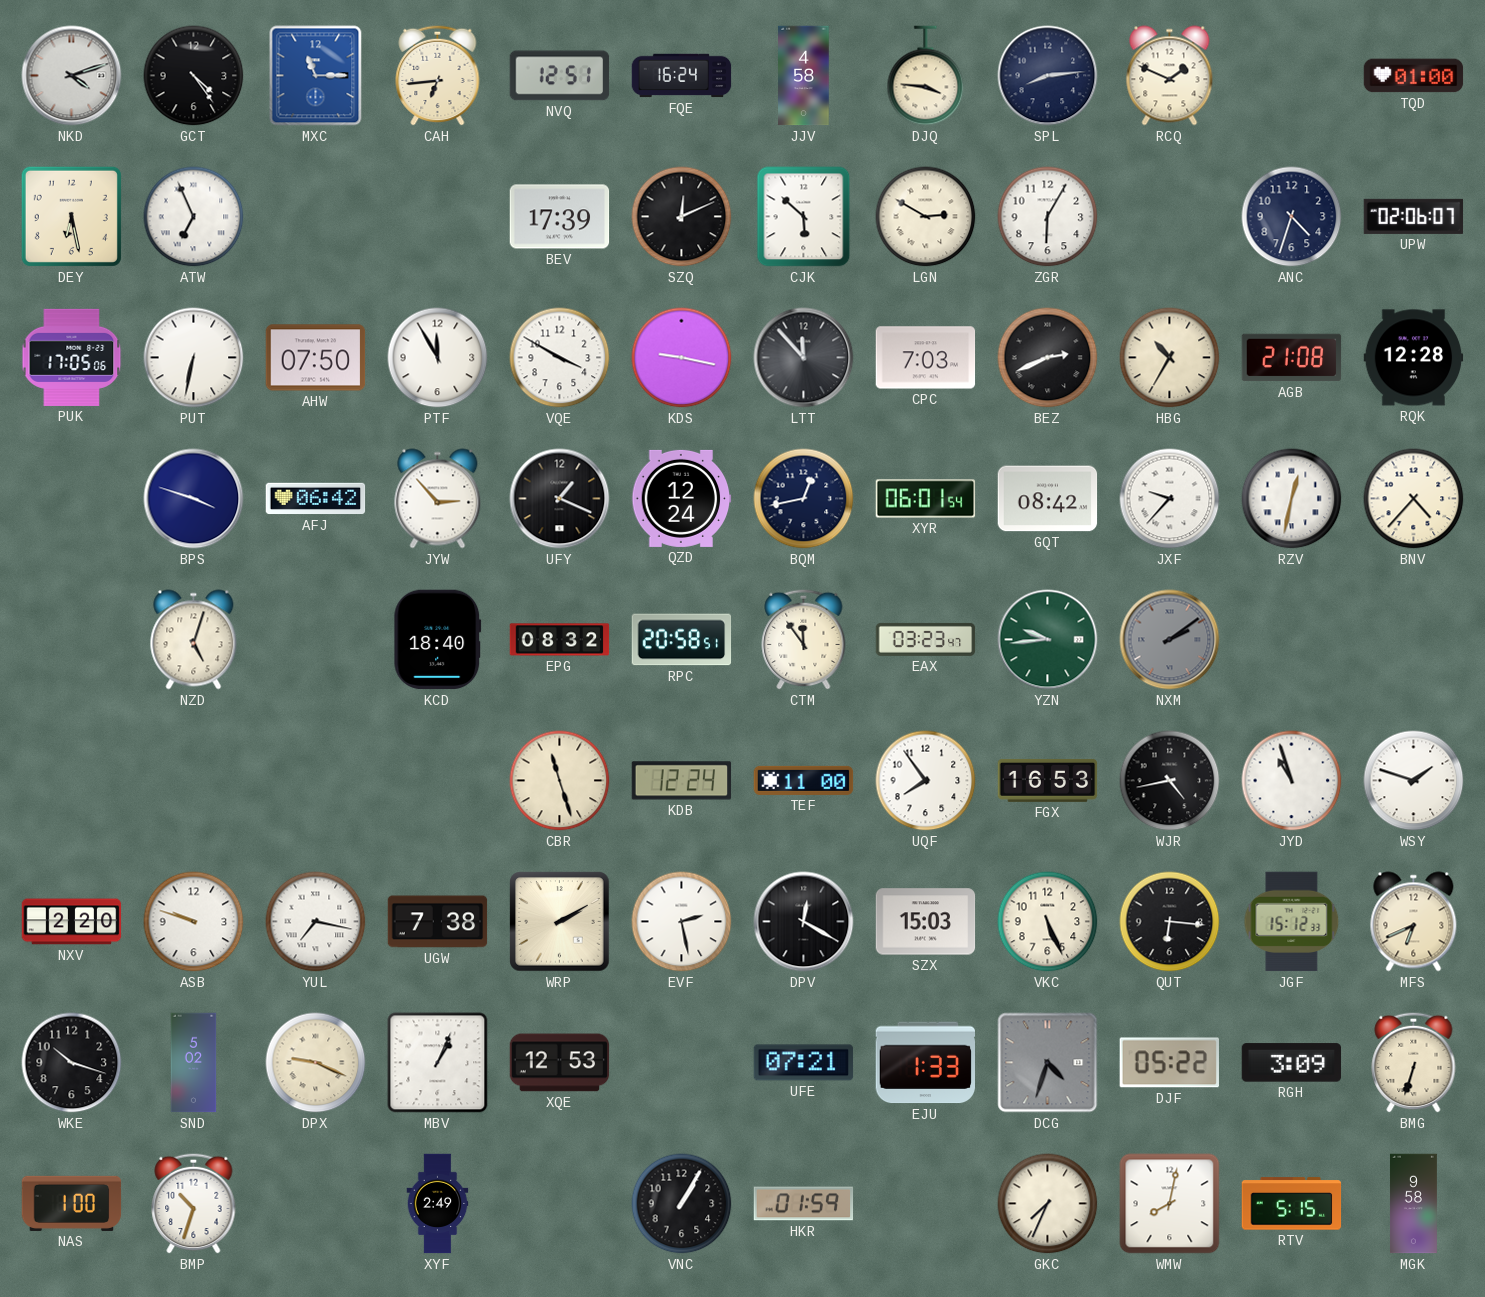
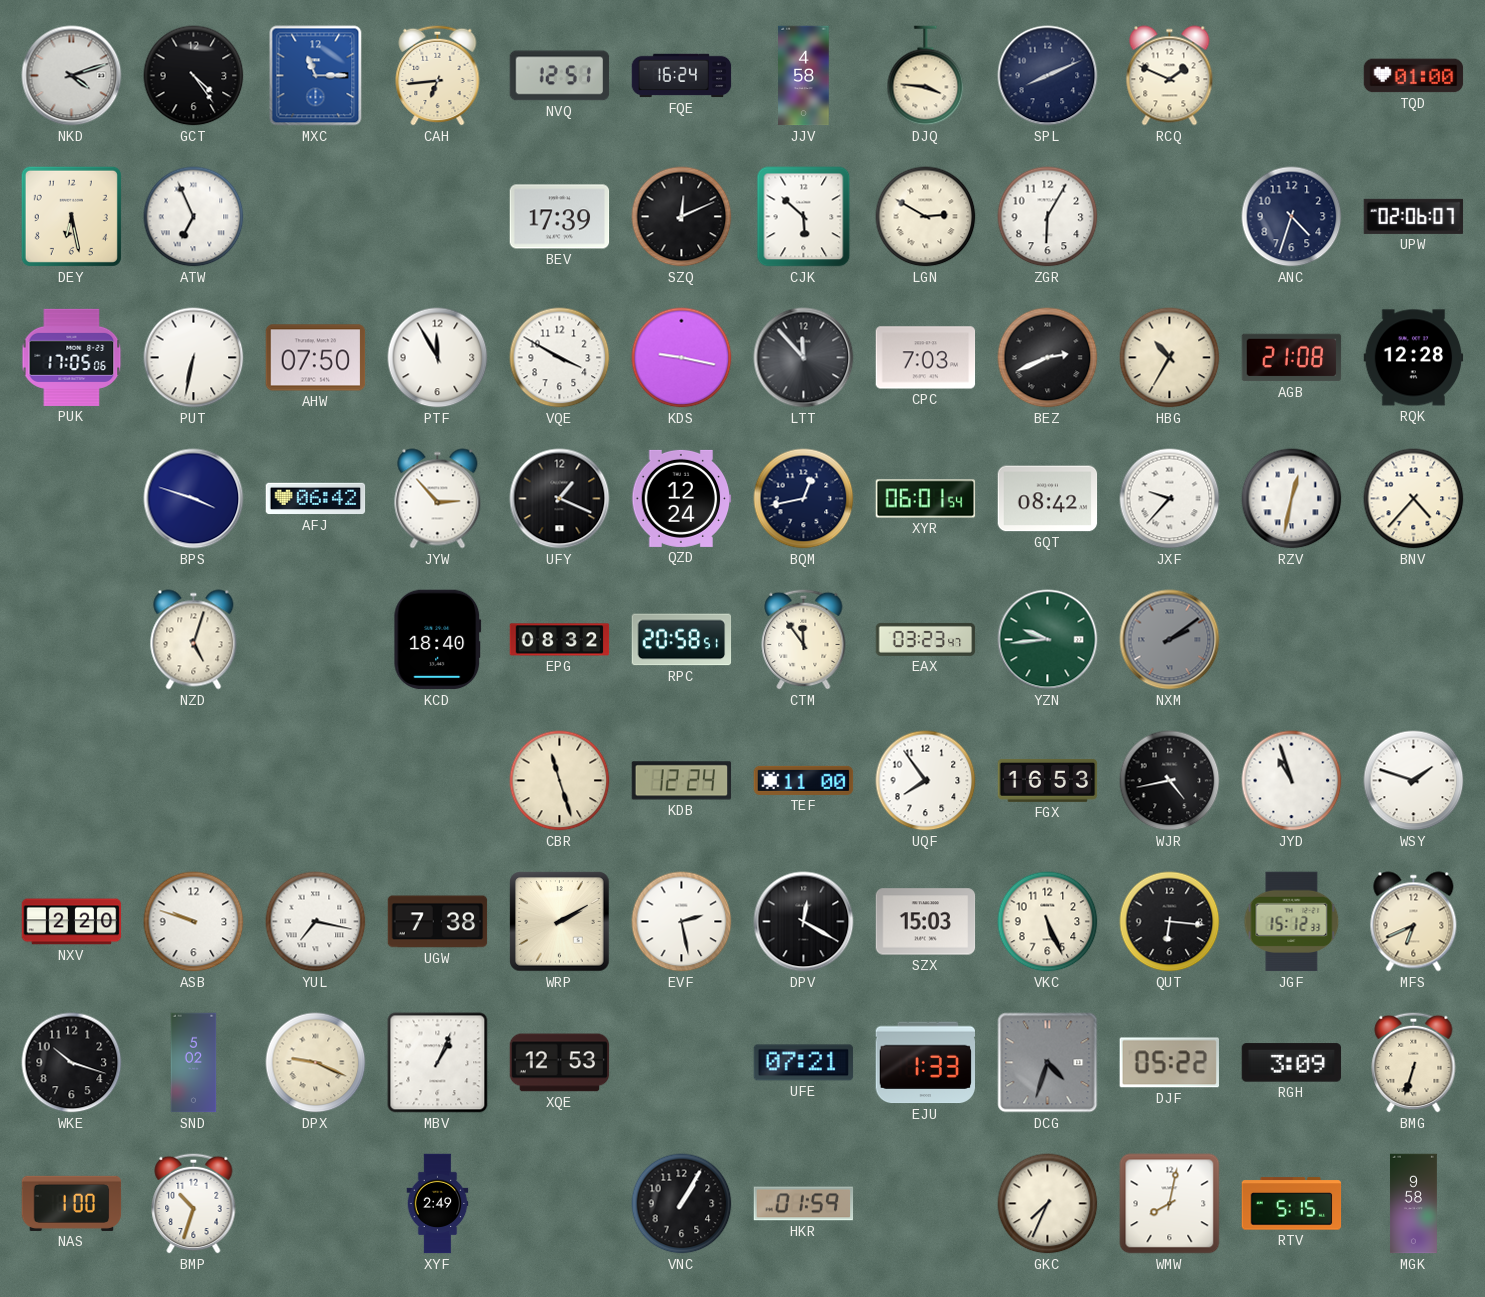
SPL: 8:14 -> 8:11 (1048, 76)
